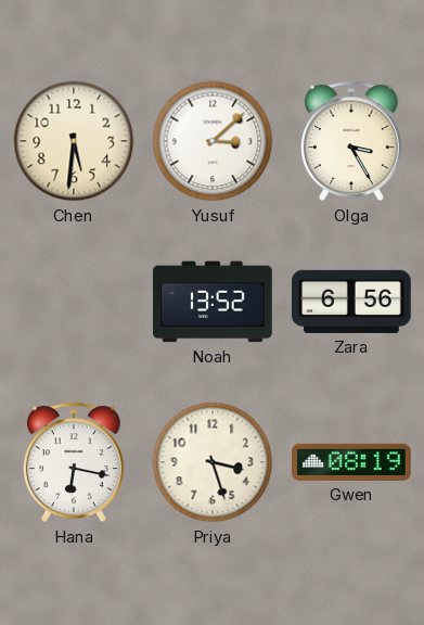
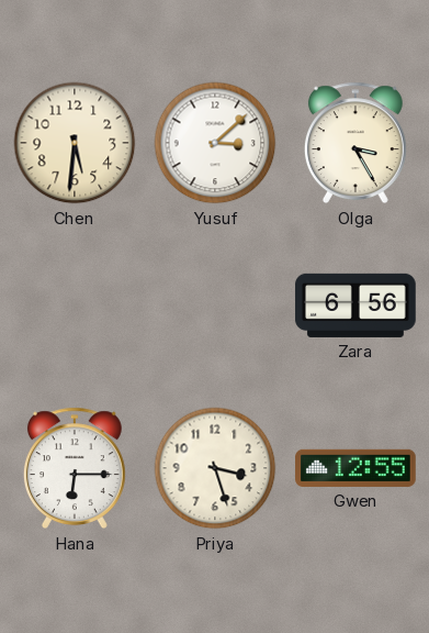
Noah: 13:52 -> none (213, 302)
Hana: 6:17 -> 6:15 (75, 468)
Gwen: 08:19 -> 12:55 (355, 468)
